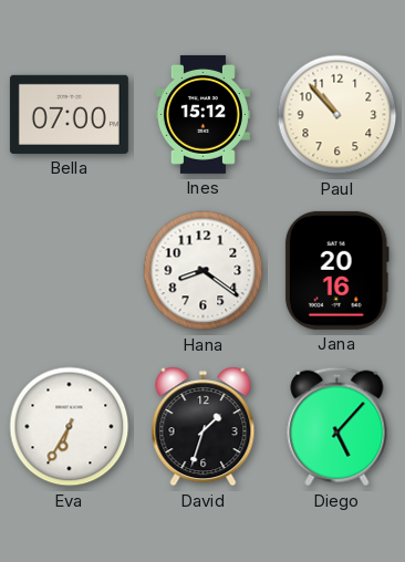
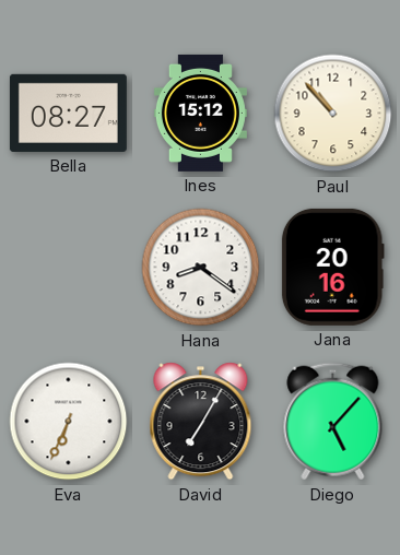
Bella: 07:00 -> 08:27 (68, 113)
Eva: 6:35 -> 6:34 (69, 422)
David: 1:33 -> 7:05 (201, 422)
